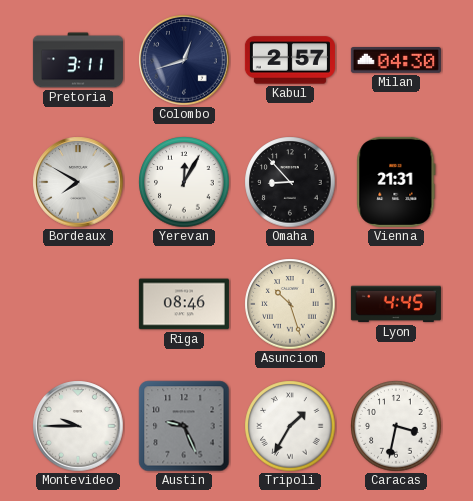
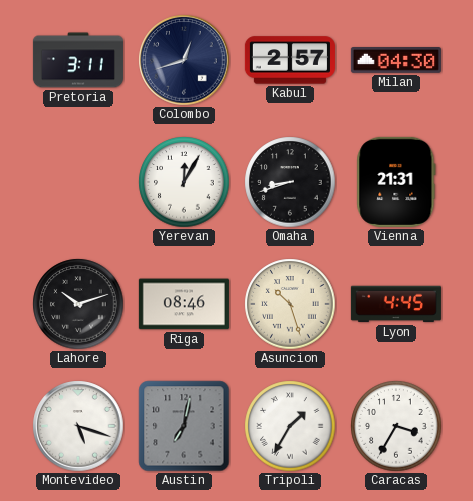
Bordeaux: 7:50 -> none (78, 182)
Omaha: 8:53 -> 8:42 (290, 182)
Lahore: none -> 10:12 (78, 304)
Montevideo: 9:45 -> 5:18 (78, 426)
Austin: 9:26 -> 7:02 (184, 426)
Caracas: 3:32 -> 3:35 (396, 426)
